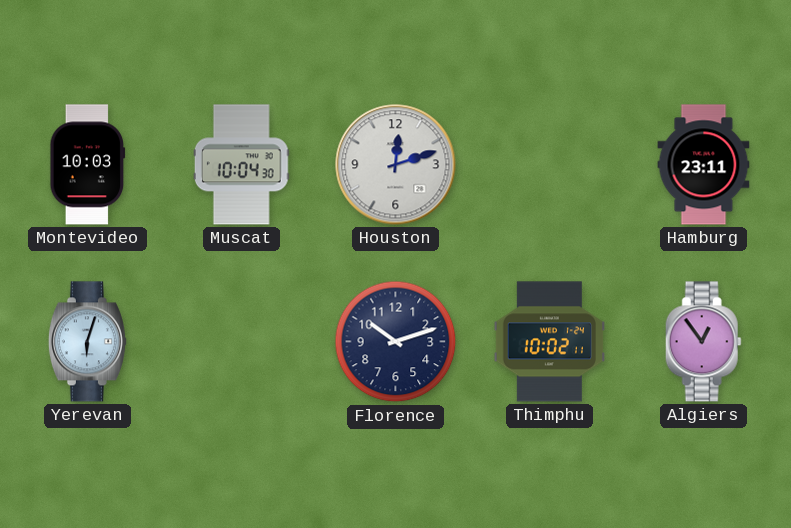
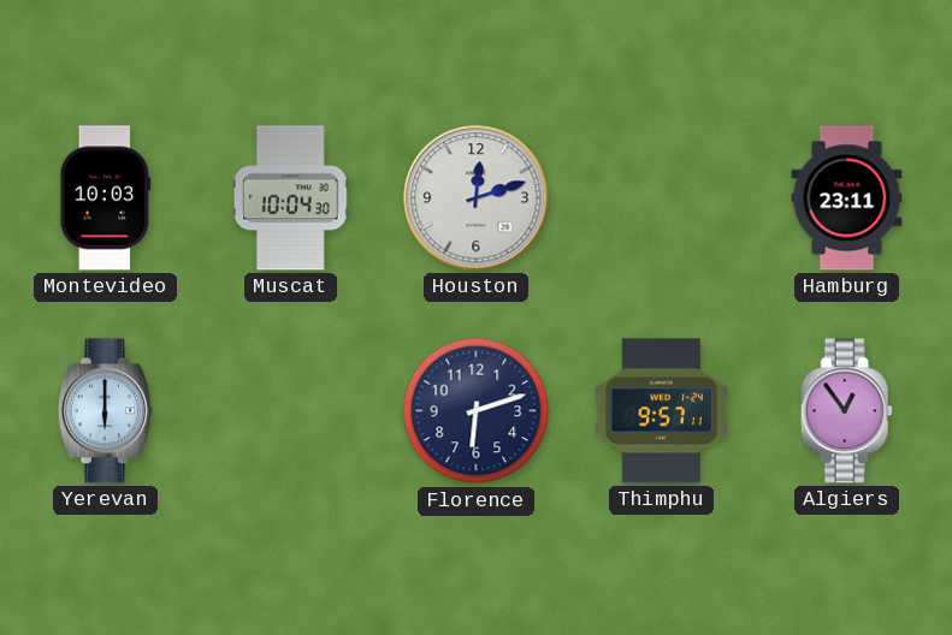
Yerevan: 6:03 -> 6:00 (105, 411)
Florence: 10:12 -> 6:12 (477, 411)
Thimphu: 10:02 -> 9:57 (661, 411)
